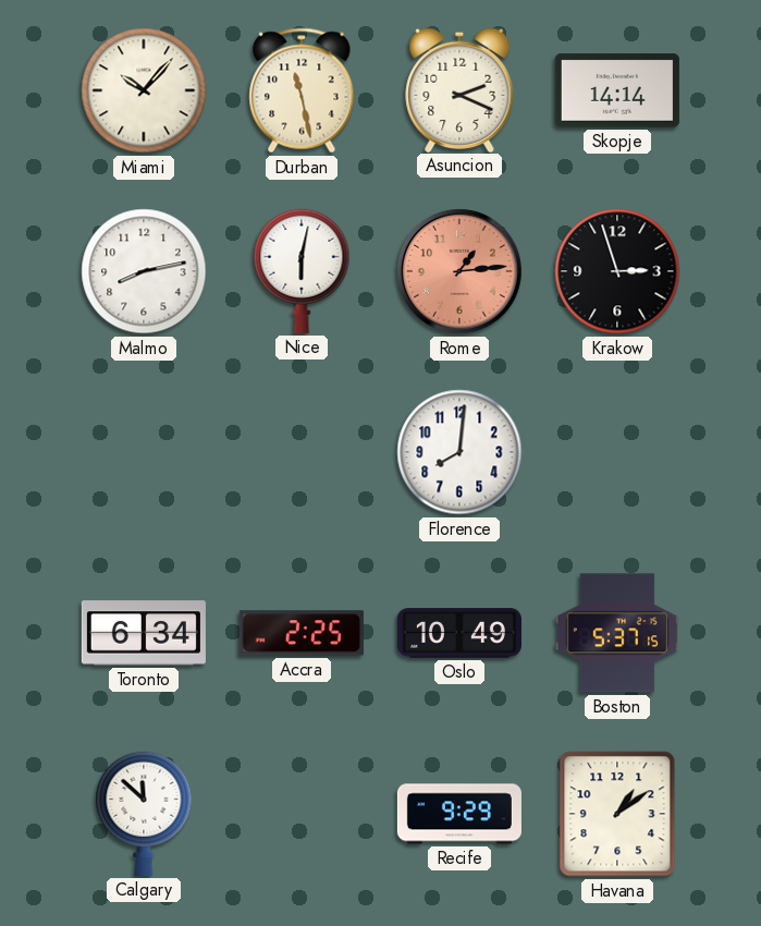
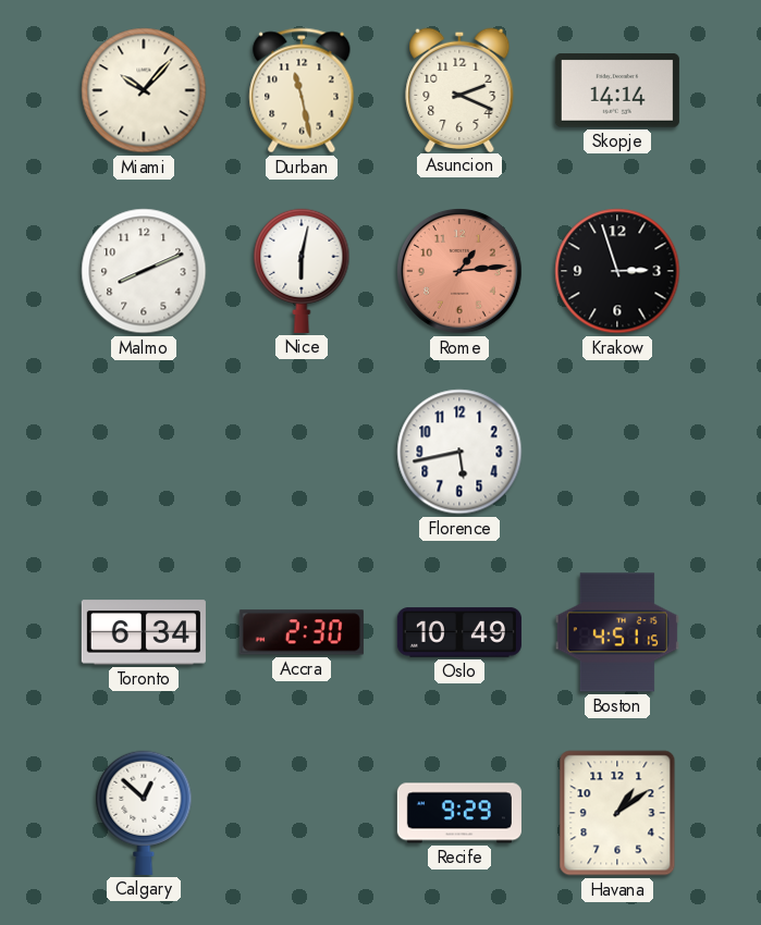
Malmo: 8:13 -> 8:11 (144, 271)
Florence: 8:01 -> 5:43 (459, 452)
Accra: 2:25 -> 2:30 (302, 632)
Boston: 5:37 -> 4:51 (617, 632)
Calgary: 11:52 -> 12:52 (144, 813)
